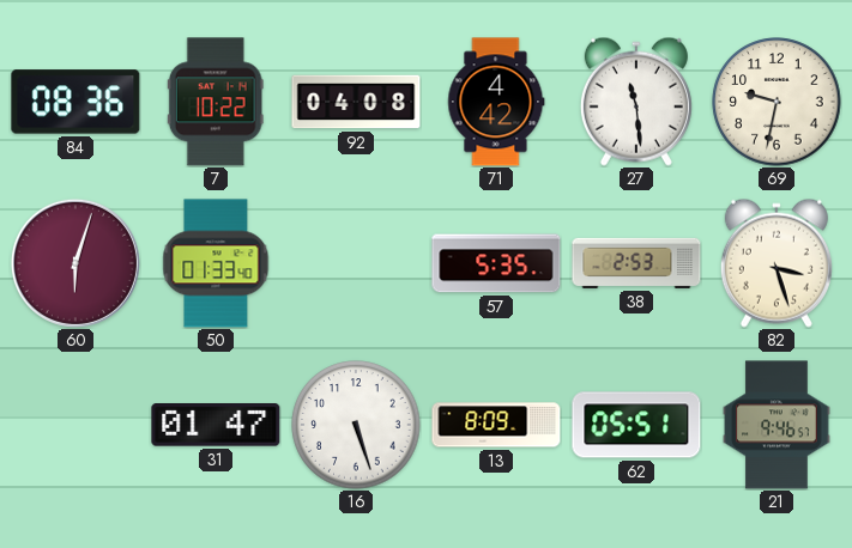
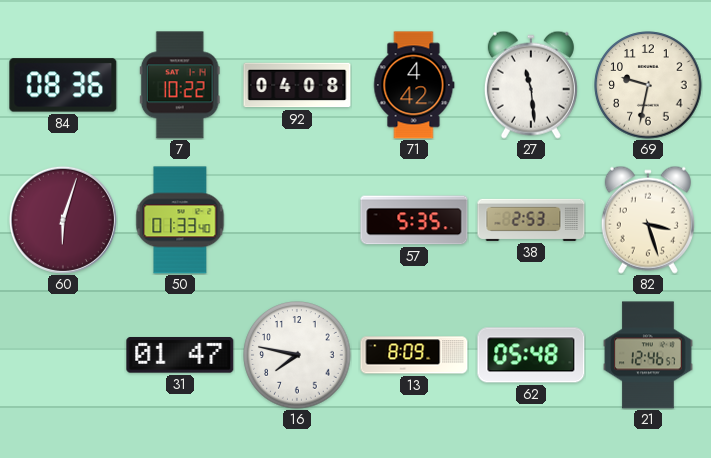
16: 5:27 -> 7:47 (297, 355)
62: 05:51 -> 05:48 (531, 355)
21: 9:46 -> 12:46 (648, 355)
